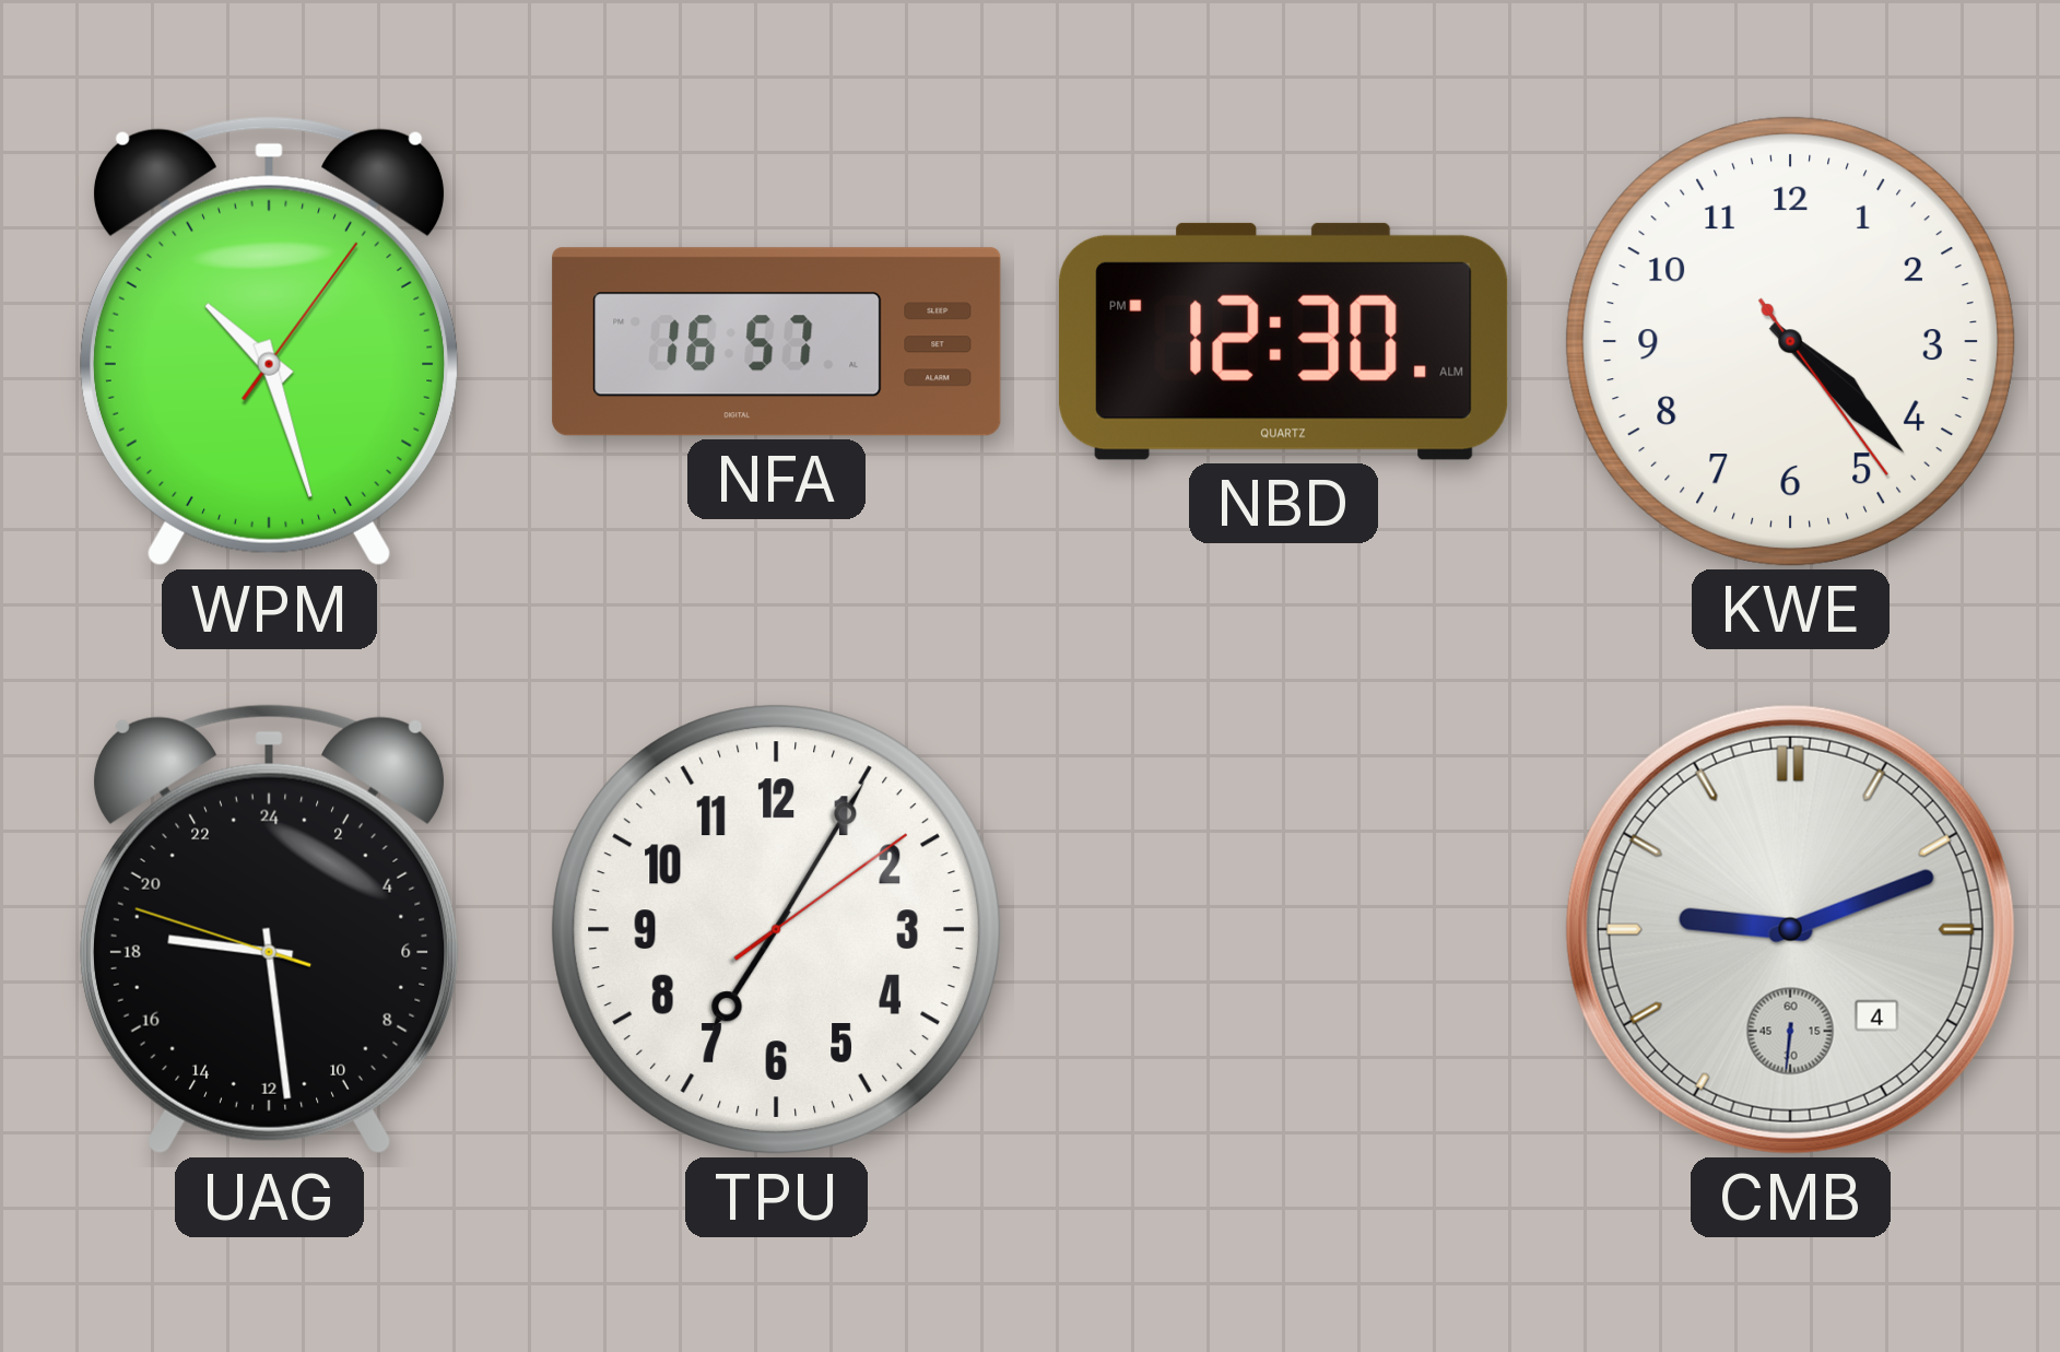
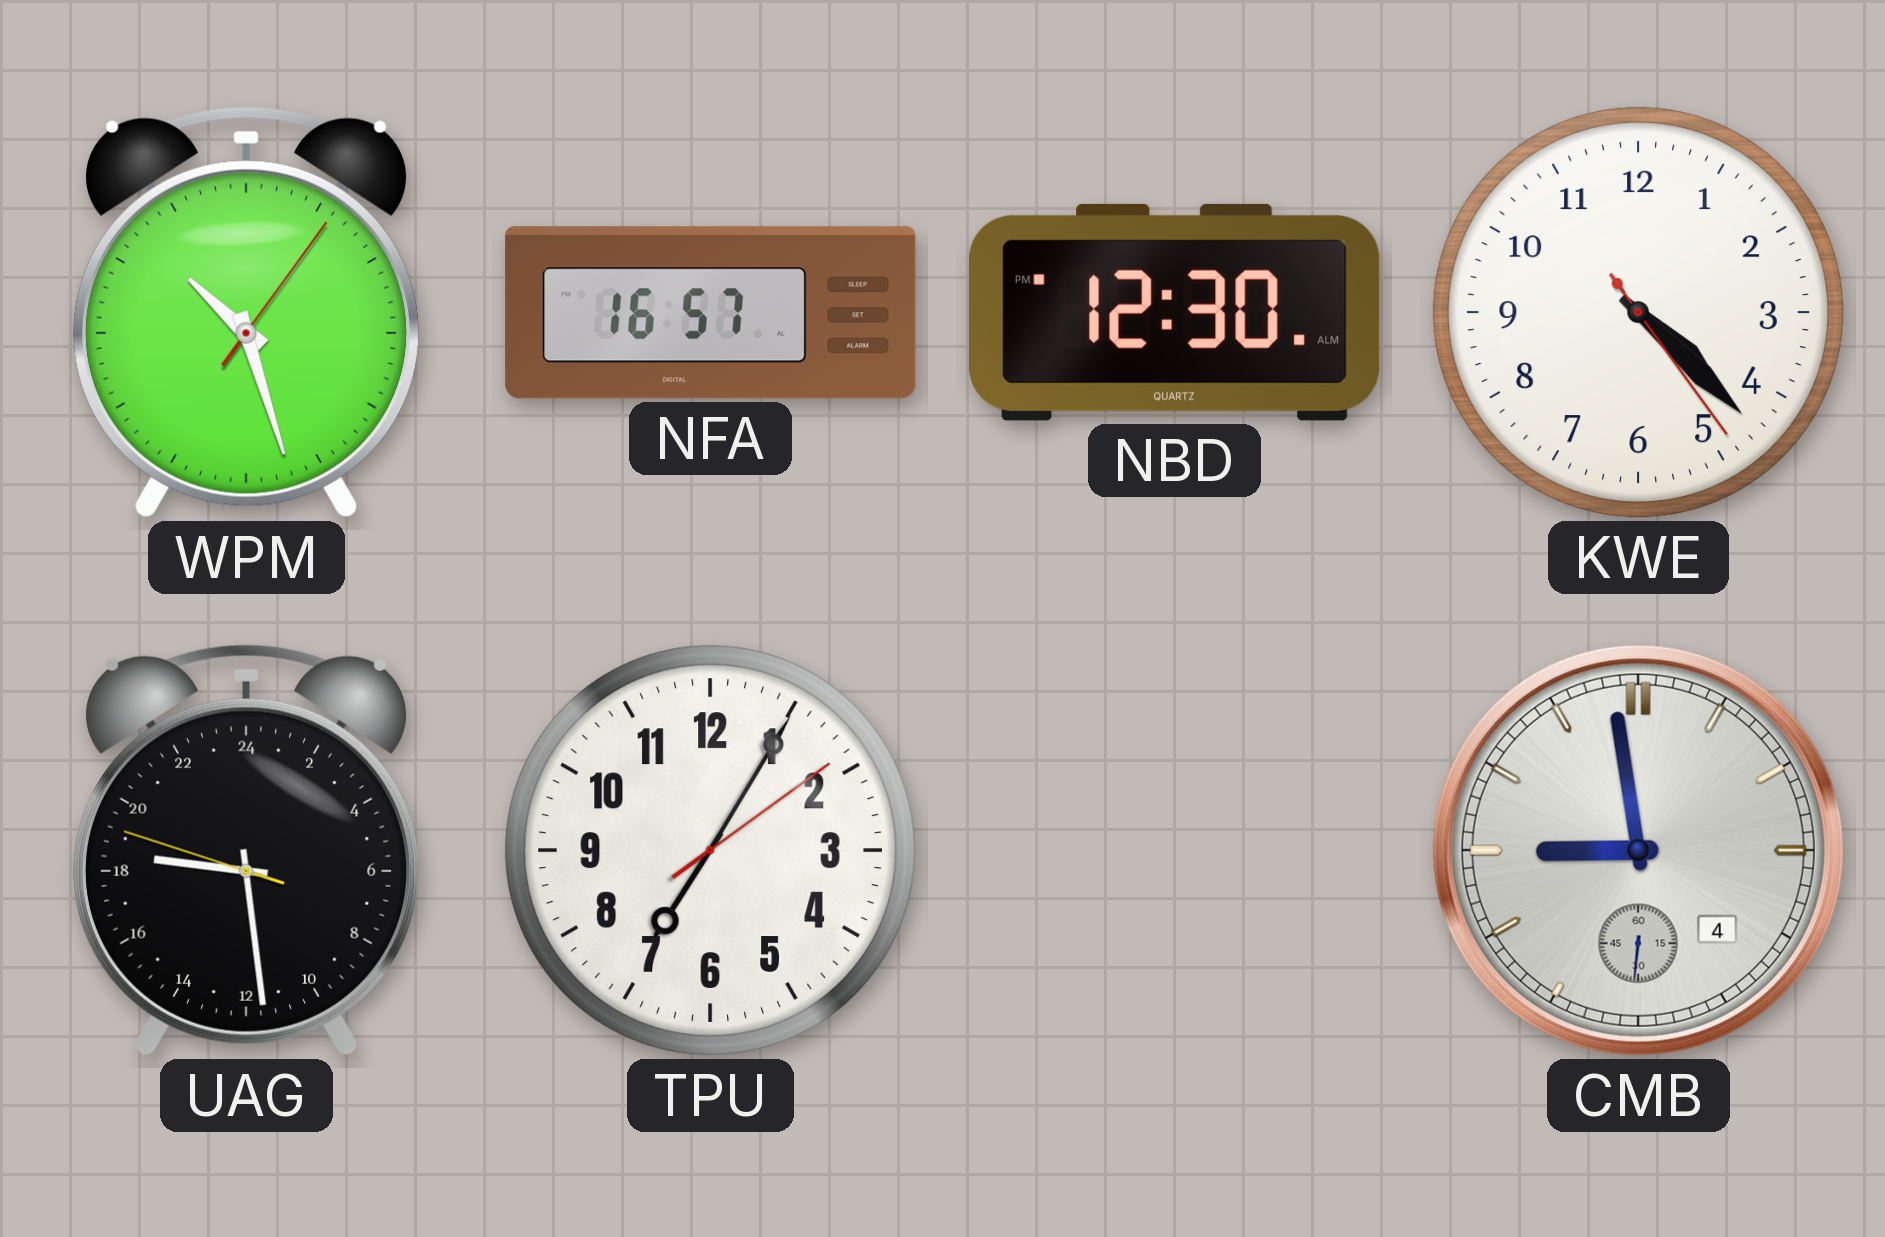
CMB: 9:11 -> 8:58 (1638, 850)
